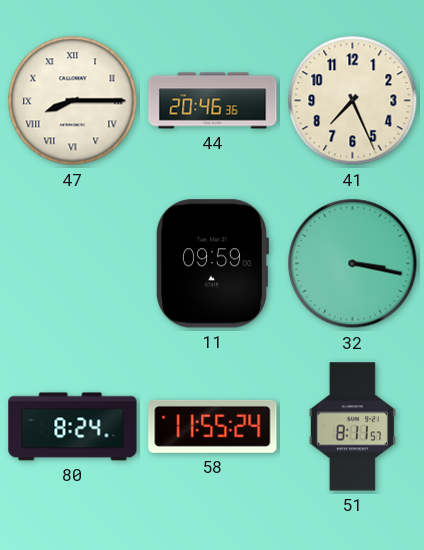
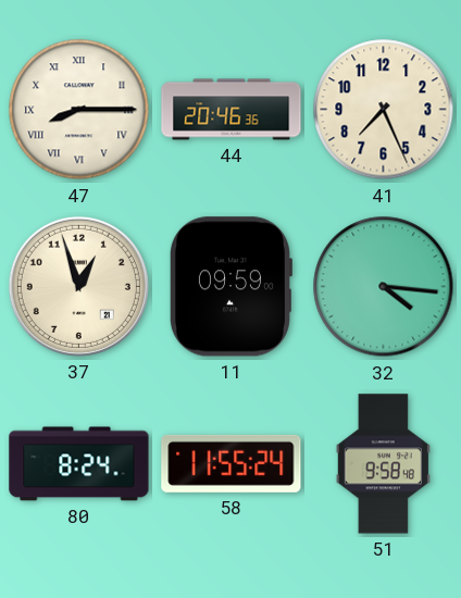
37: none -> 12:57 (78, 286)
32: 3:17 -> 4:16 (384, 287)
51: 8:11 -> 9:58 (383, 464)
